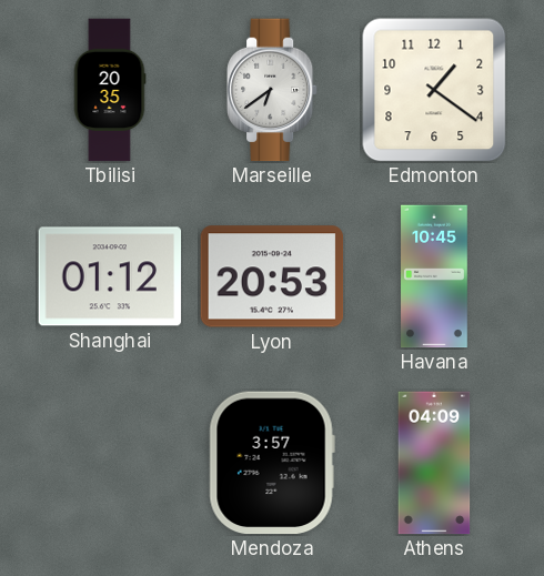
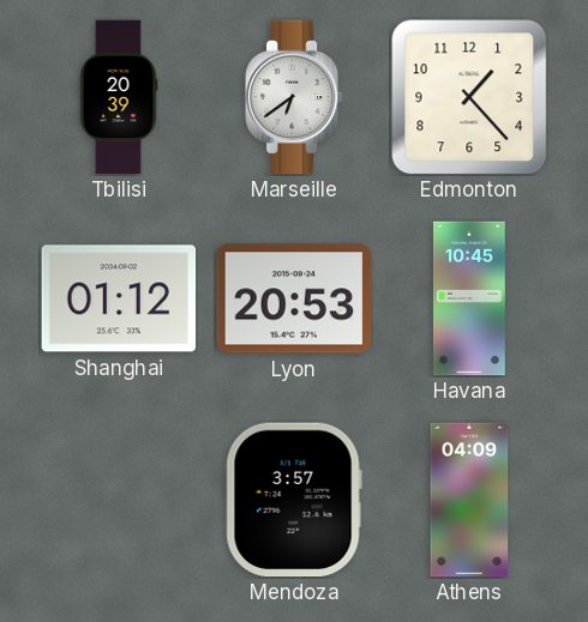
Tbilisi: 20:35 -> 20:39 (119, 97)
Edmonton: 1:21 -> 1:23 (469, 97)
